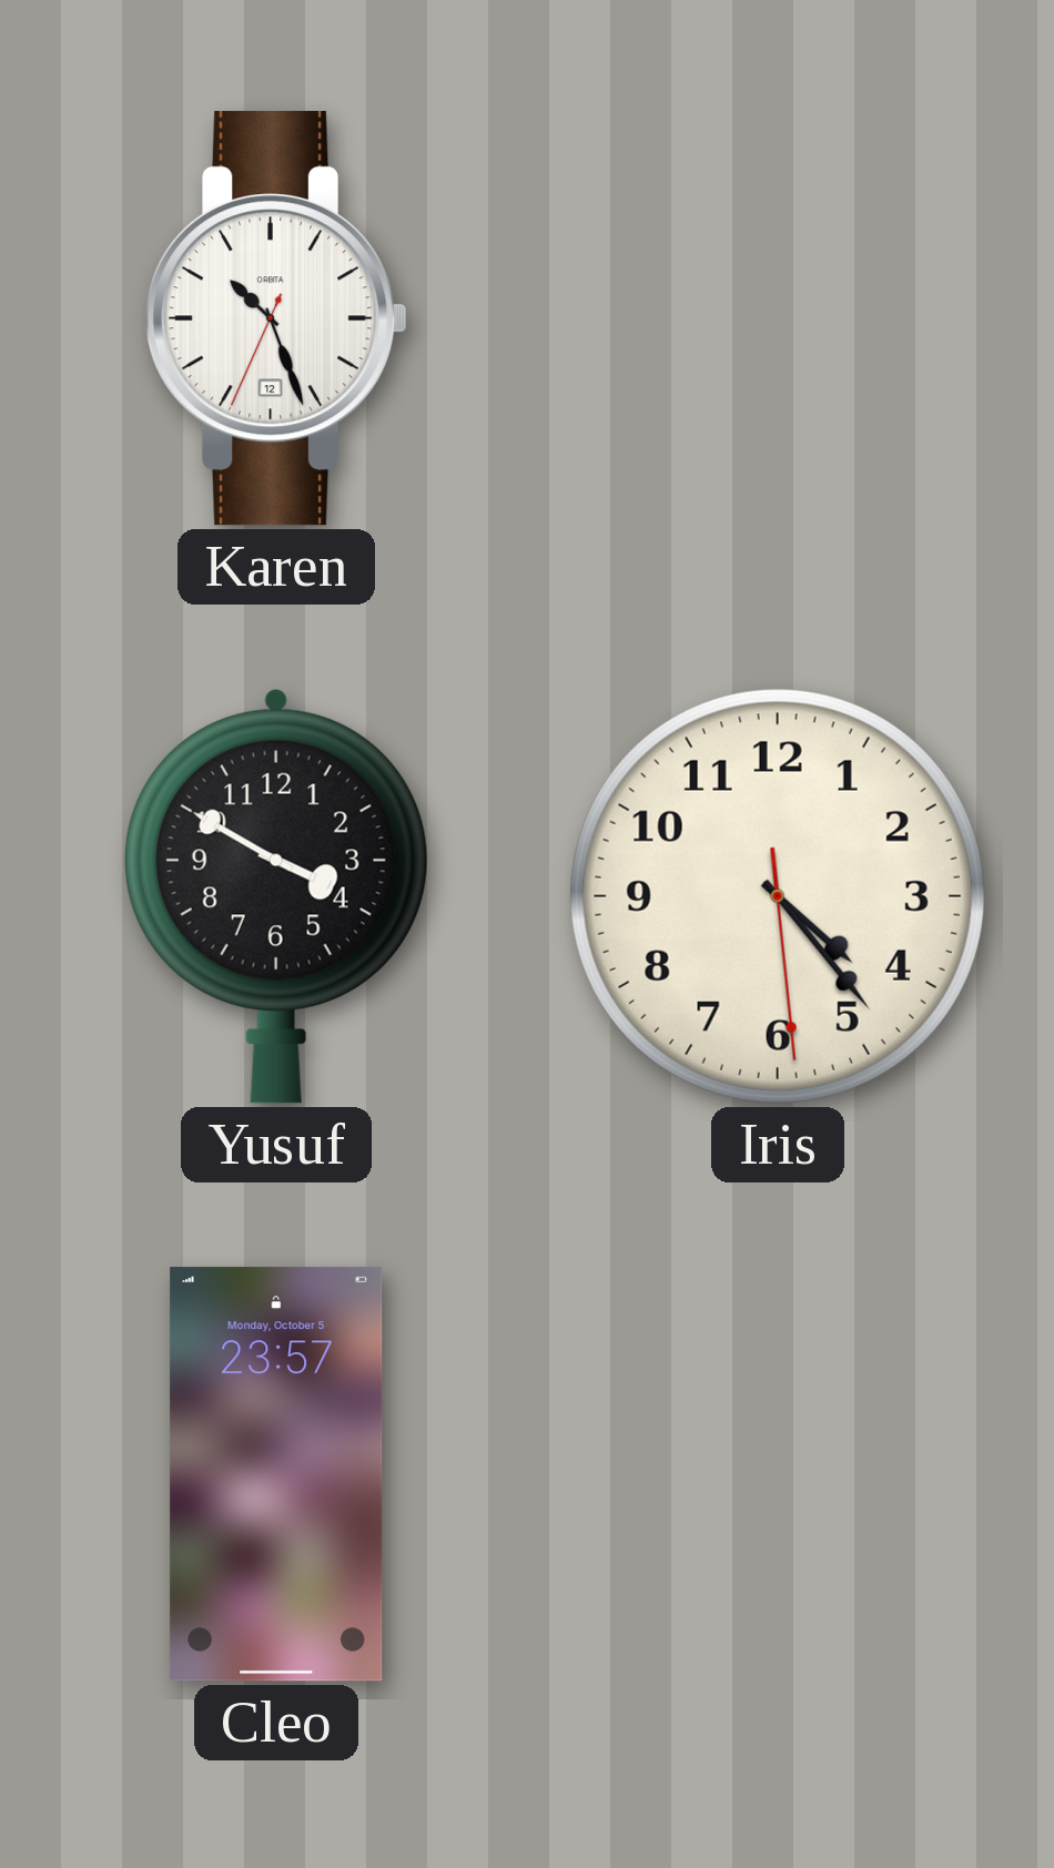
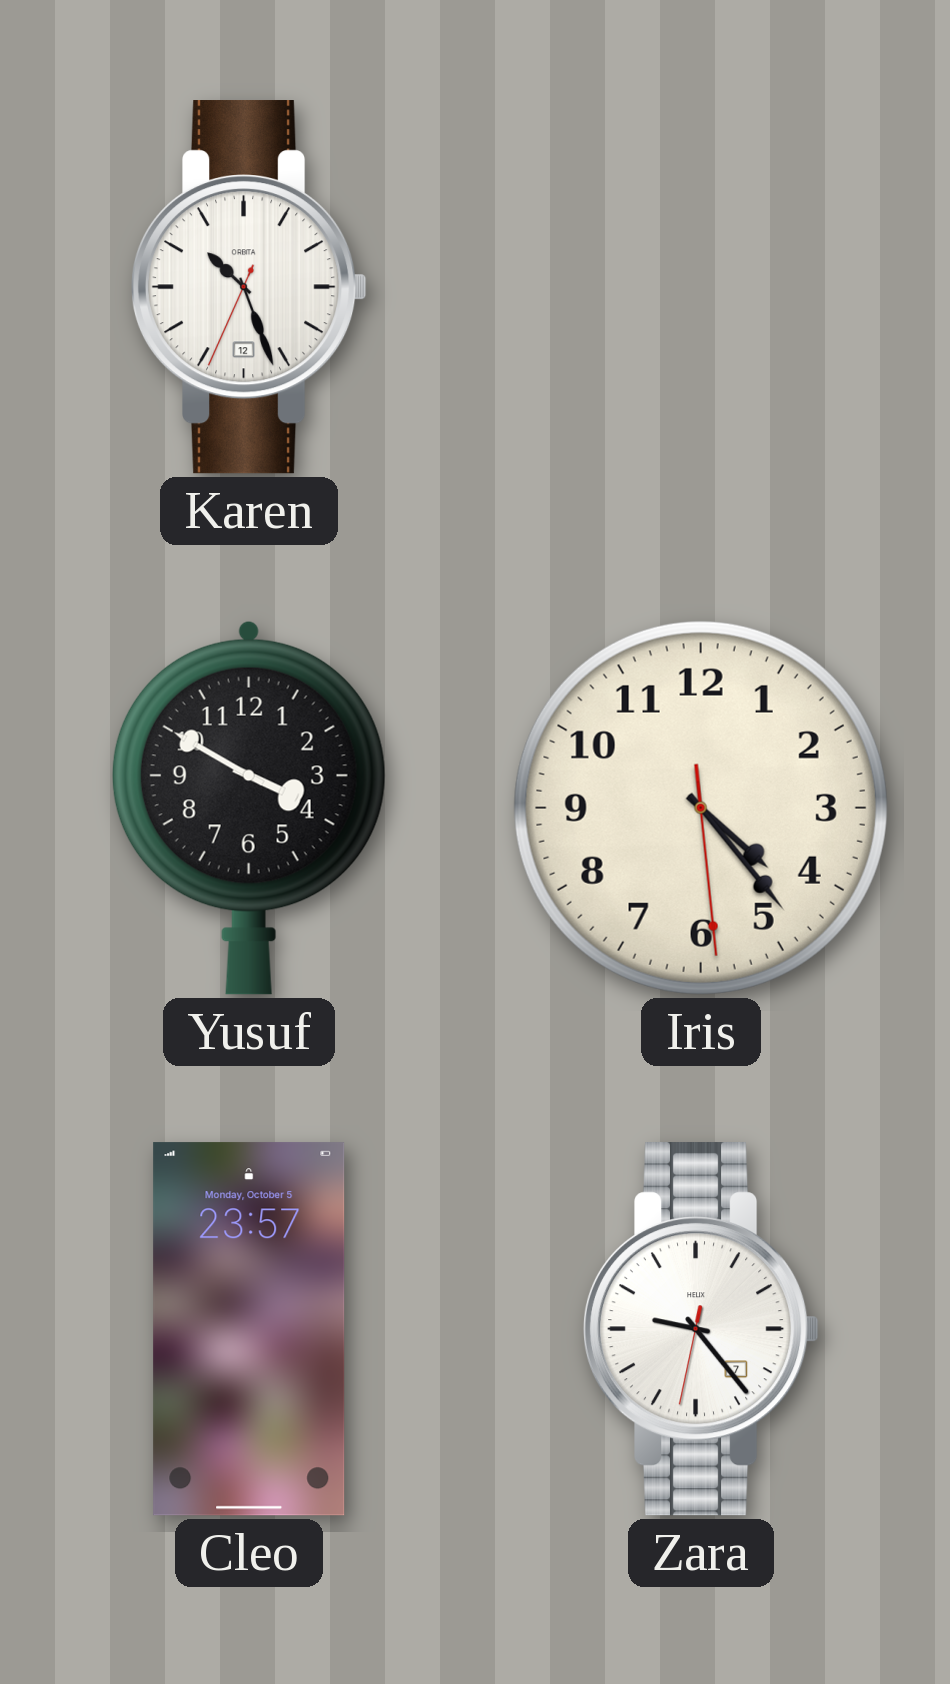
Zara: none -> 9:23 (701, 1329)
